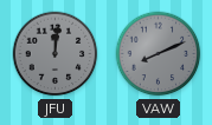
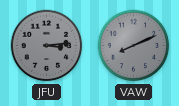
JFU: 12:01 -> 3:14 (47, 46)
